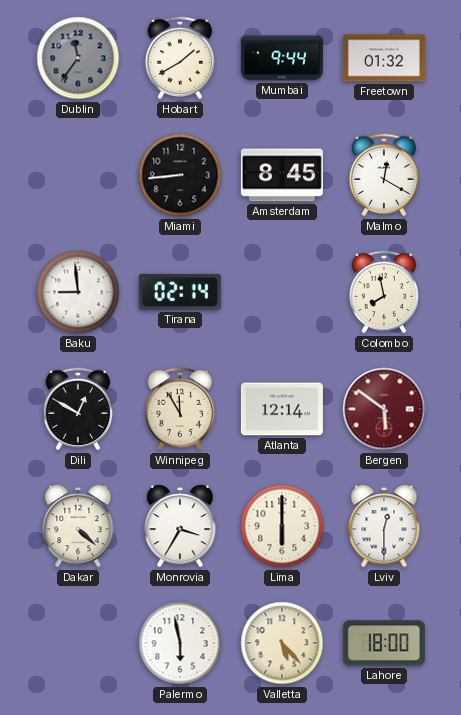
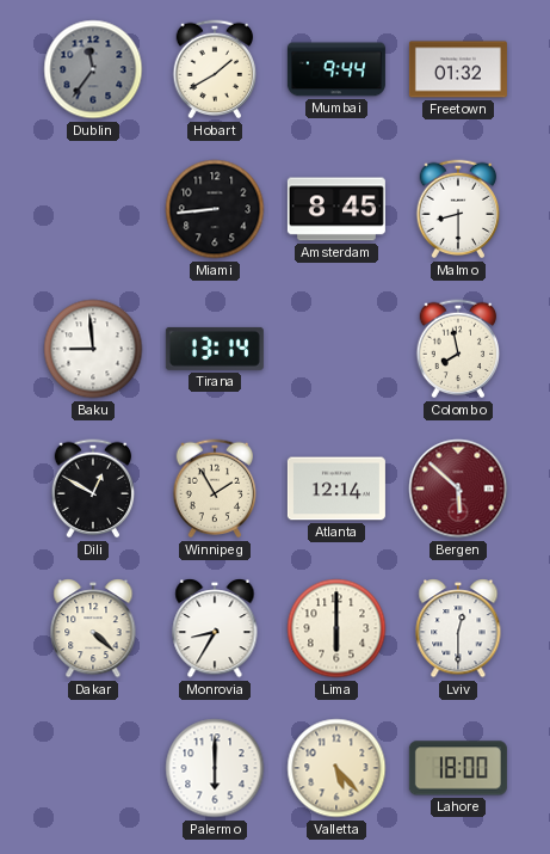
Malmo: 12:20 -> 8:30 (458, 209)
Tirana: 02:14 -> 13:14 (215, 349)
Winnipeg: 11:55 -> 1:55 (215, 489)
Bergen: 5:51 -> 5:52 (458, 489)
Monrovia: 3:35 -> 8:35 (215, 629)
Palermo: 5:58 -> 6:00 (215, 768)
